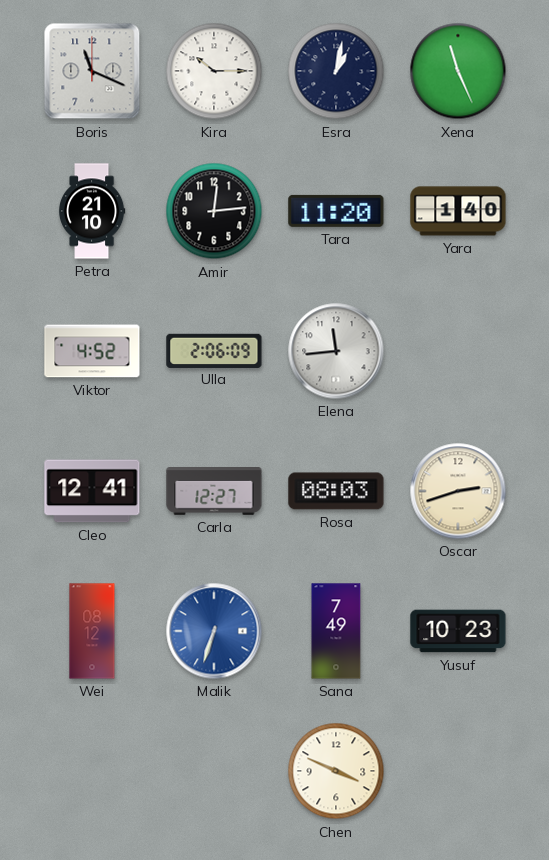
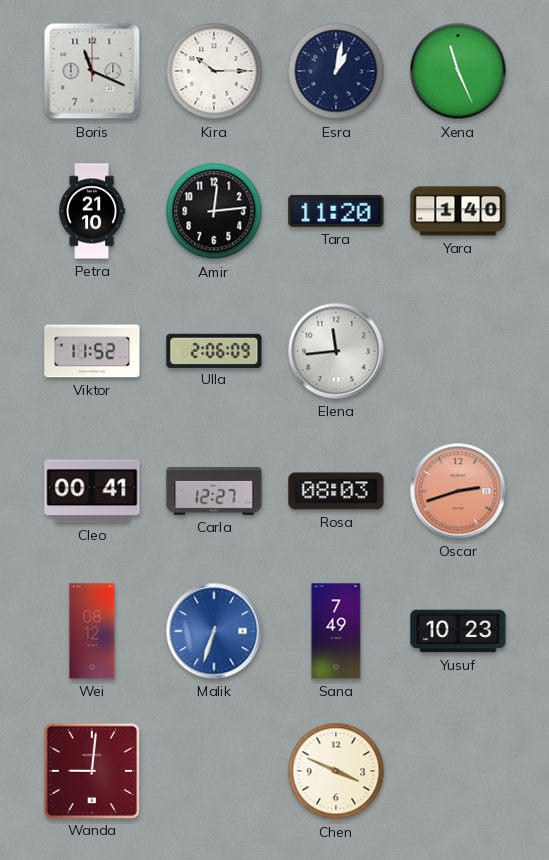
Viktor: 4:52 -> 11:52 (92, 351)
Cleo: 12:41 -> 00:41 (92, 491)
Oscar dial: cream -> salmon (458, 491)
Wanda: none -> 9:01 (91, 770)
